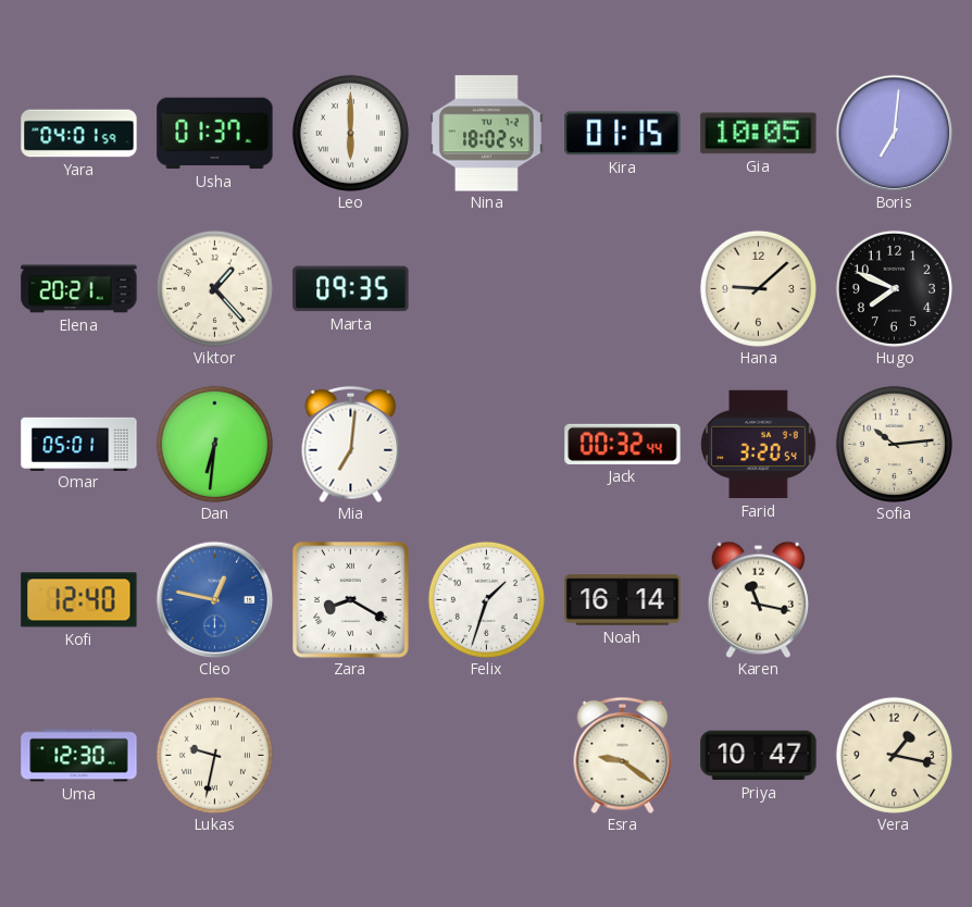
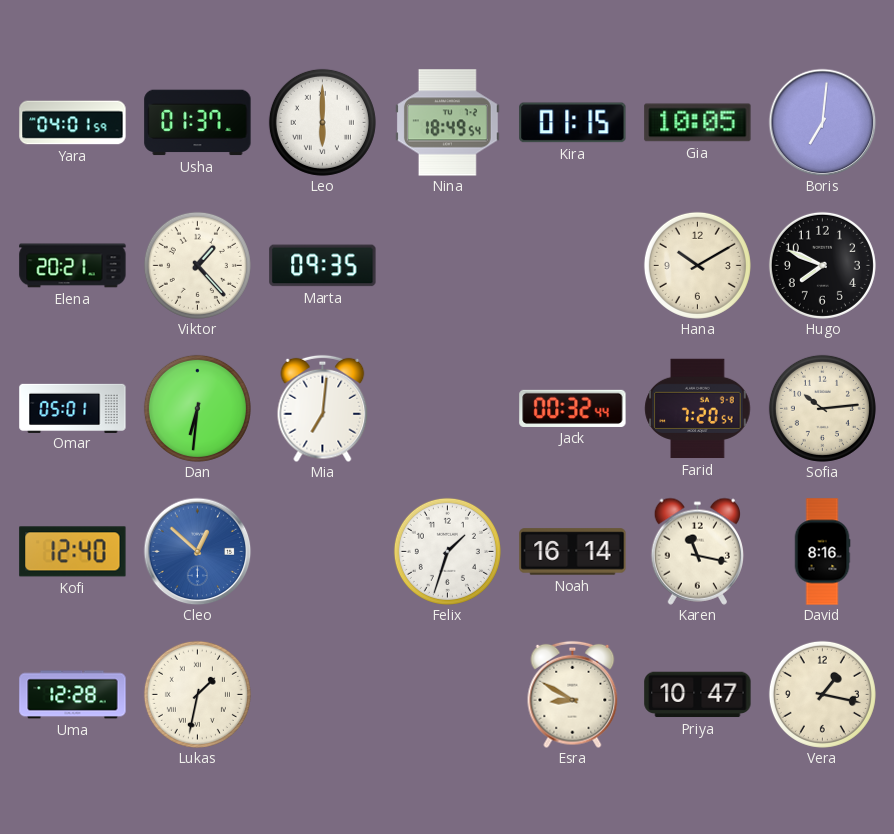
Nina: 18:02 -> 18:49 (447, 123)
Hana: 9:08 -> 10:10 (697, 265)
Farid: 3:20 -> 7:20 (698, 409)
Cleo: 12:47 -> 12:52 (197, 551)
Zara: 8:20 -> none (351, 600)
David: none -> 8:16 (822, 552)
Uma: 12:30 -> 12:28 (73, 695)
Lukas: 9:32 -> 1:32 (197, 694)
Esra: 9:21 -> 8:50 (573, 694)
